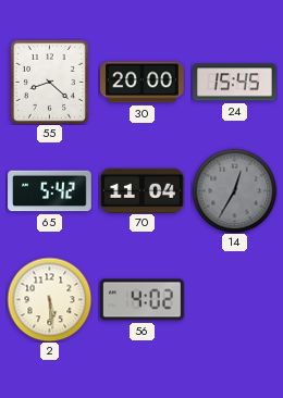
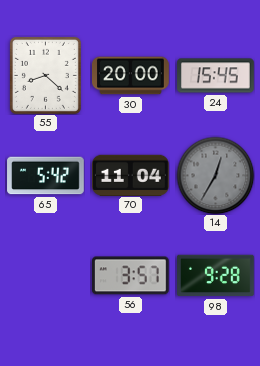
2: 5:29 -> none (49, 299)
56: 4:02 -> 3:57 (130, 276)
98: none -> 9:28 (216, 276)
